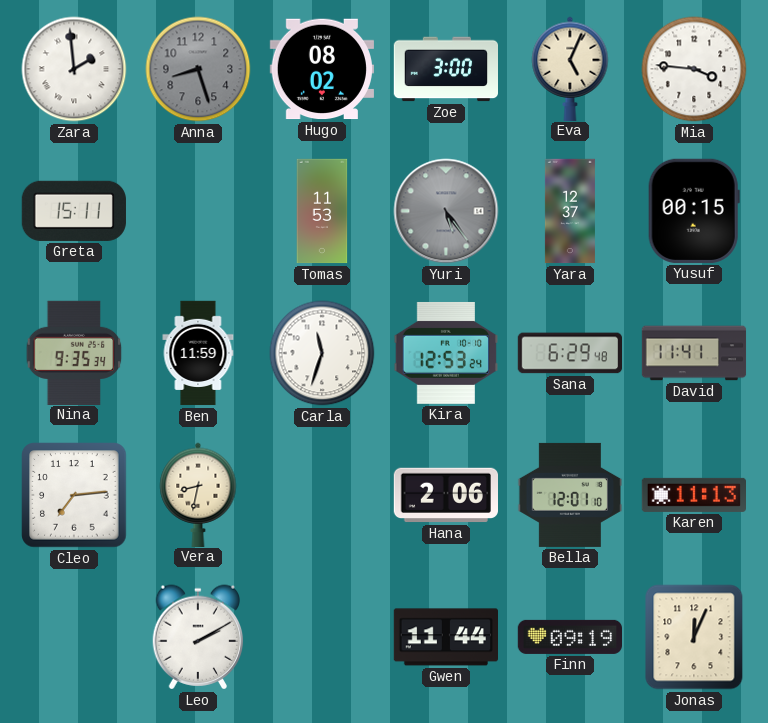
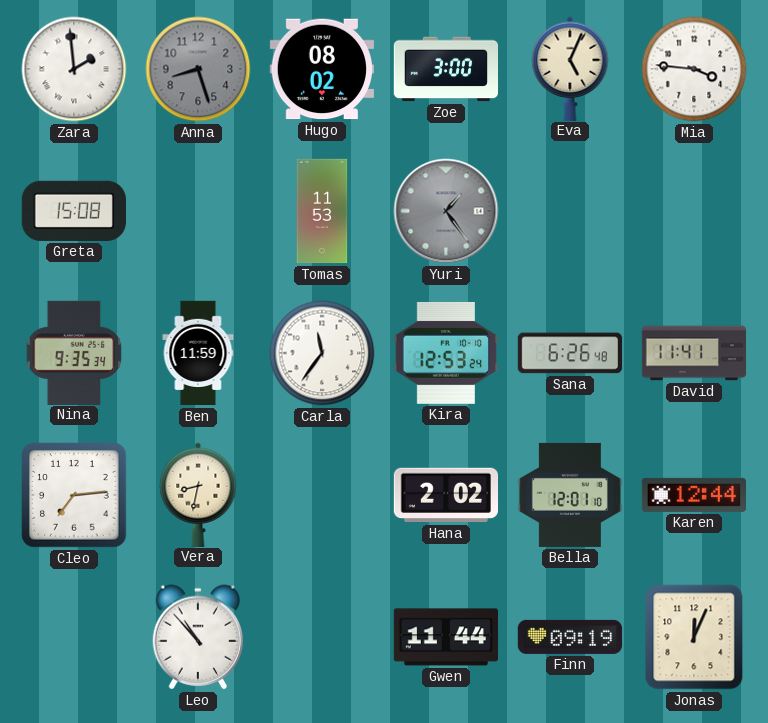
Greta: 15:11 -> 15:08 (74, 211)
Yuri: 5:24 -> 1:24 (446, 211)
Yara: 12:37 -> none (570, 211)
Yusuf: 00:15 -> none (694, 211)
Carla: 11:33 -> 11:36 (322, 353)
Sana: 6:29 -> 6:26 (569, 353)
Hana: 2:06 -> 2:02 (445, 495)
Karen: 11:13 -> 12:44 (693, 495)
Leo: 2:10 -> 10:53 (198, 637)
